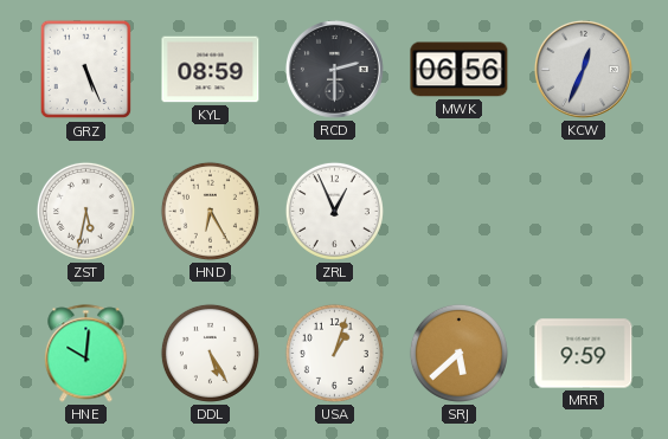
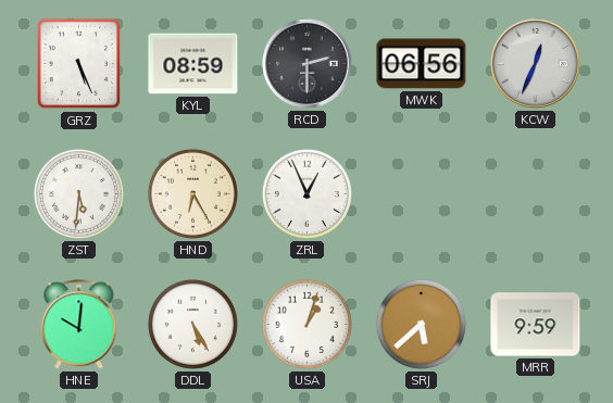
ZST: 5:32 -> 5:31 (78, 193)
